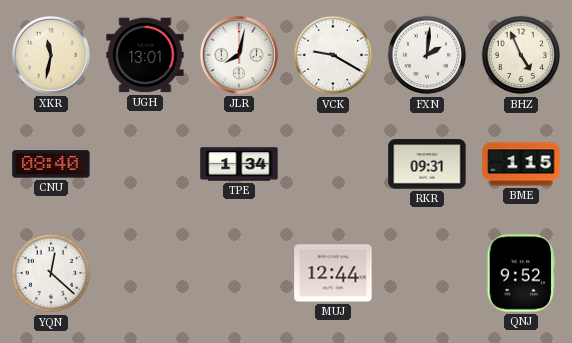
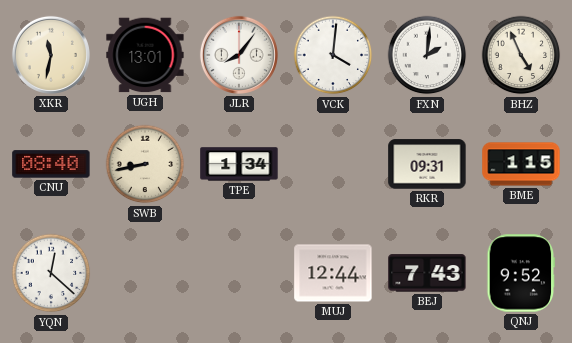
JLR: 8:02 -> 8:06 (239, 55)
VCK: 9:20 -> 4:01 (333, 55)
SWB: none -> 8:43 (145, 164)
BEJ: none -> 7:43 (427, 273)
